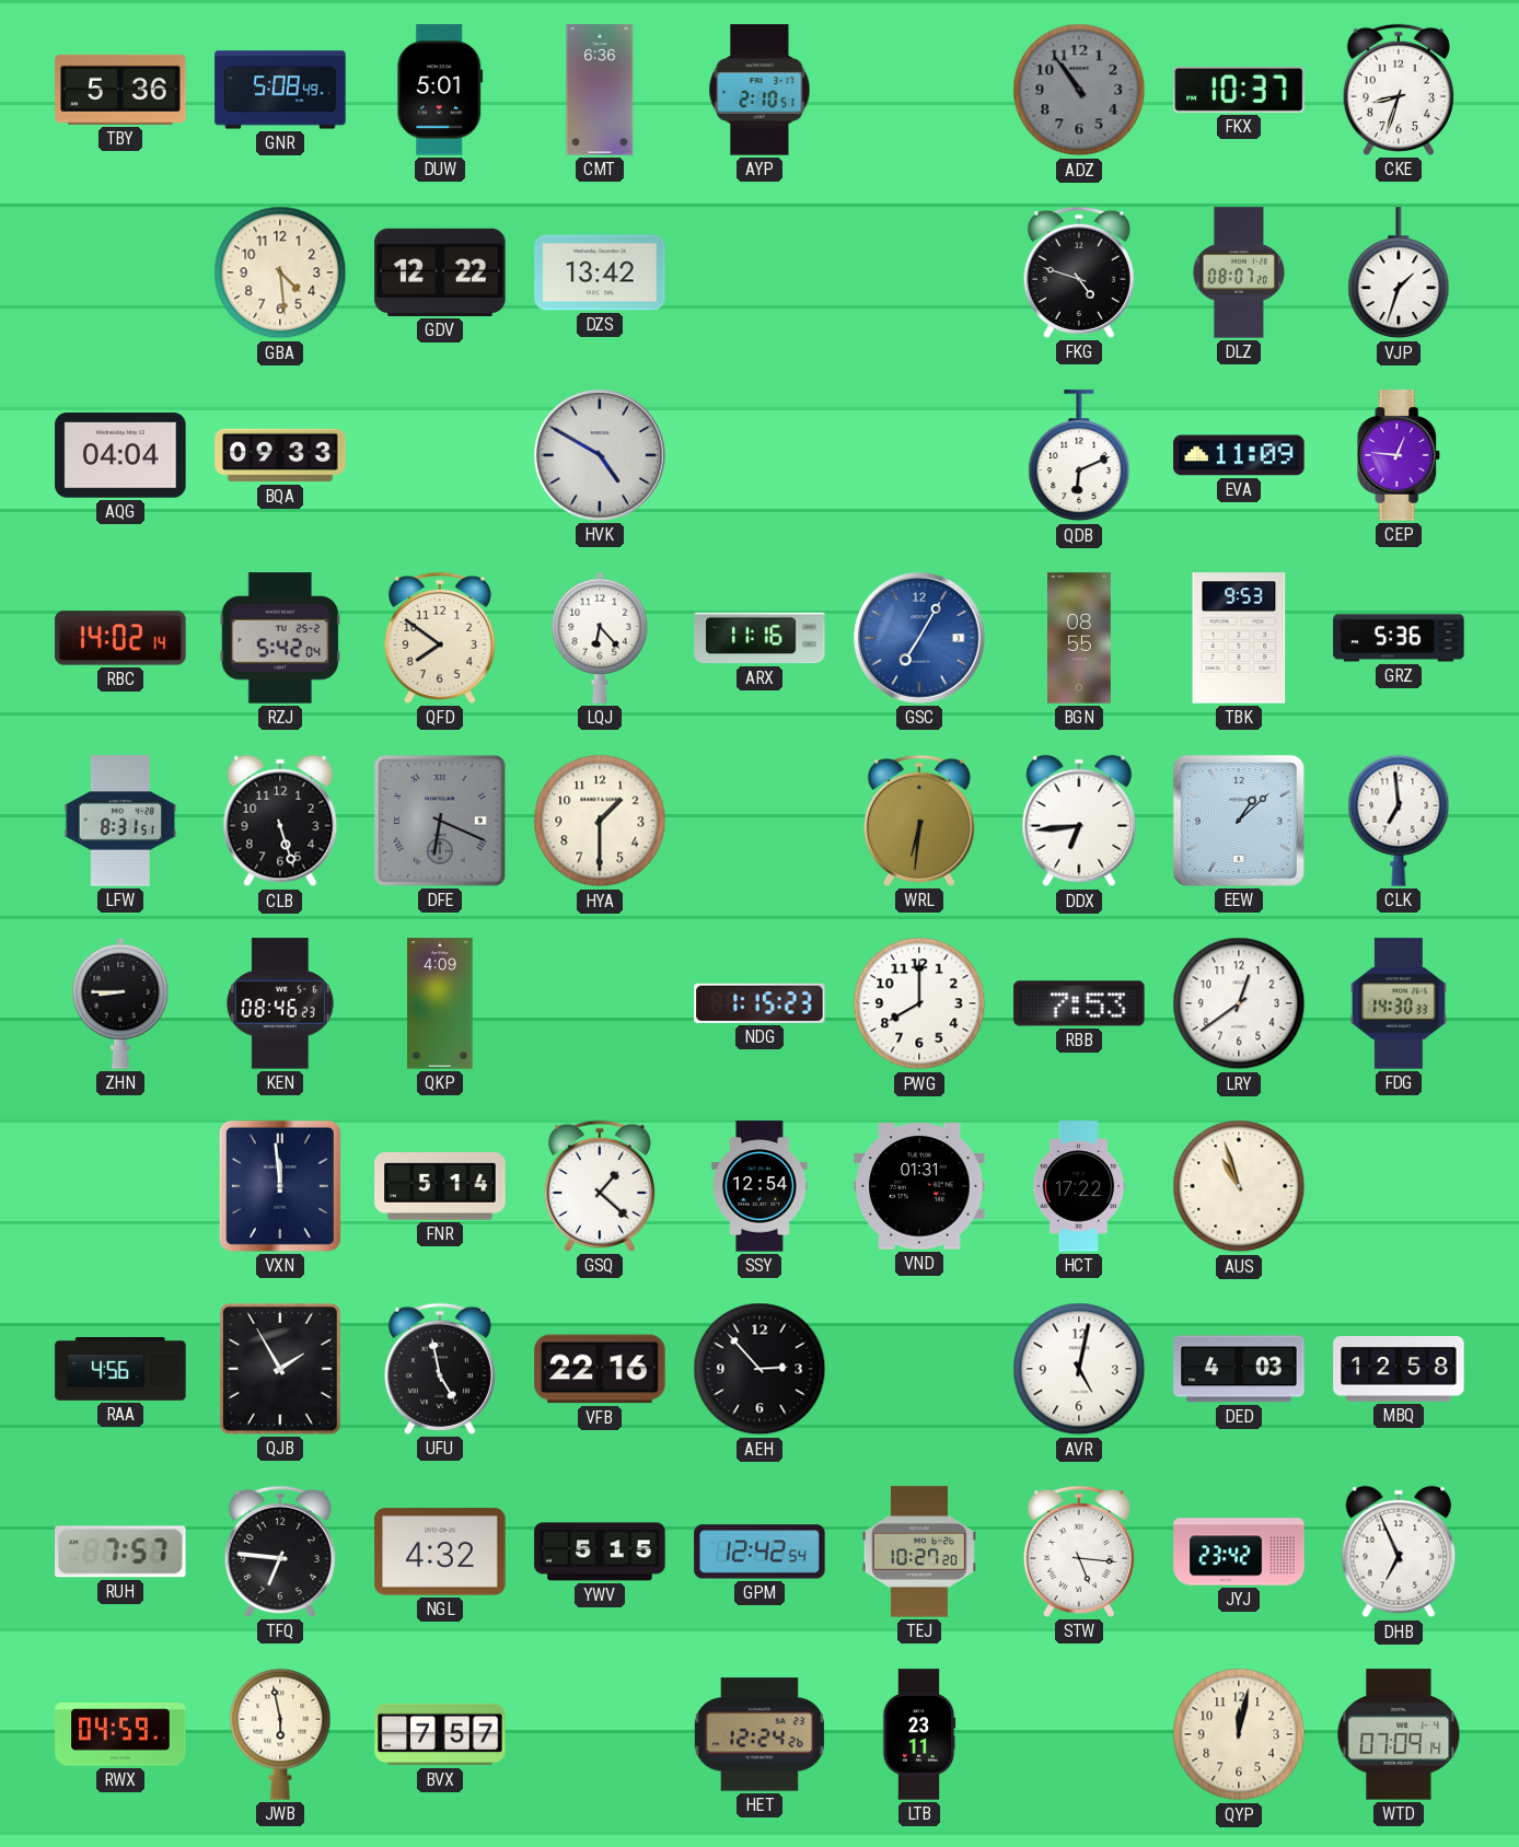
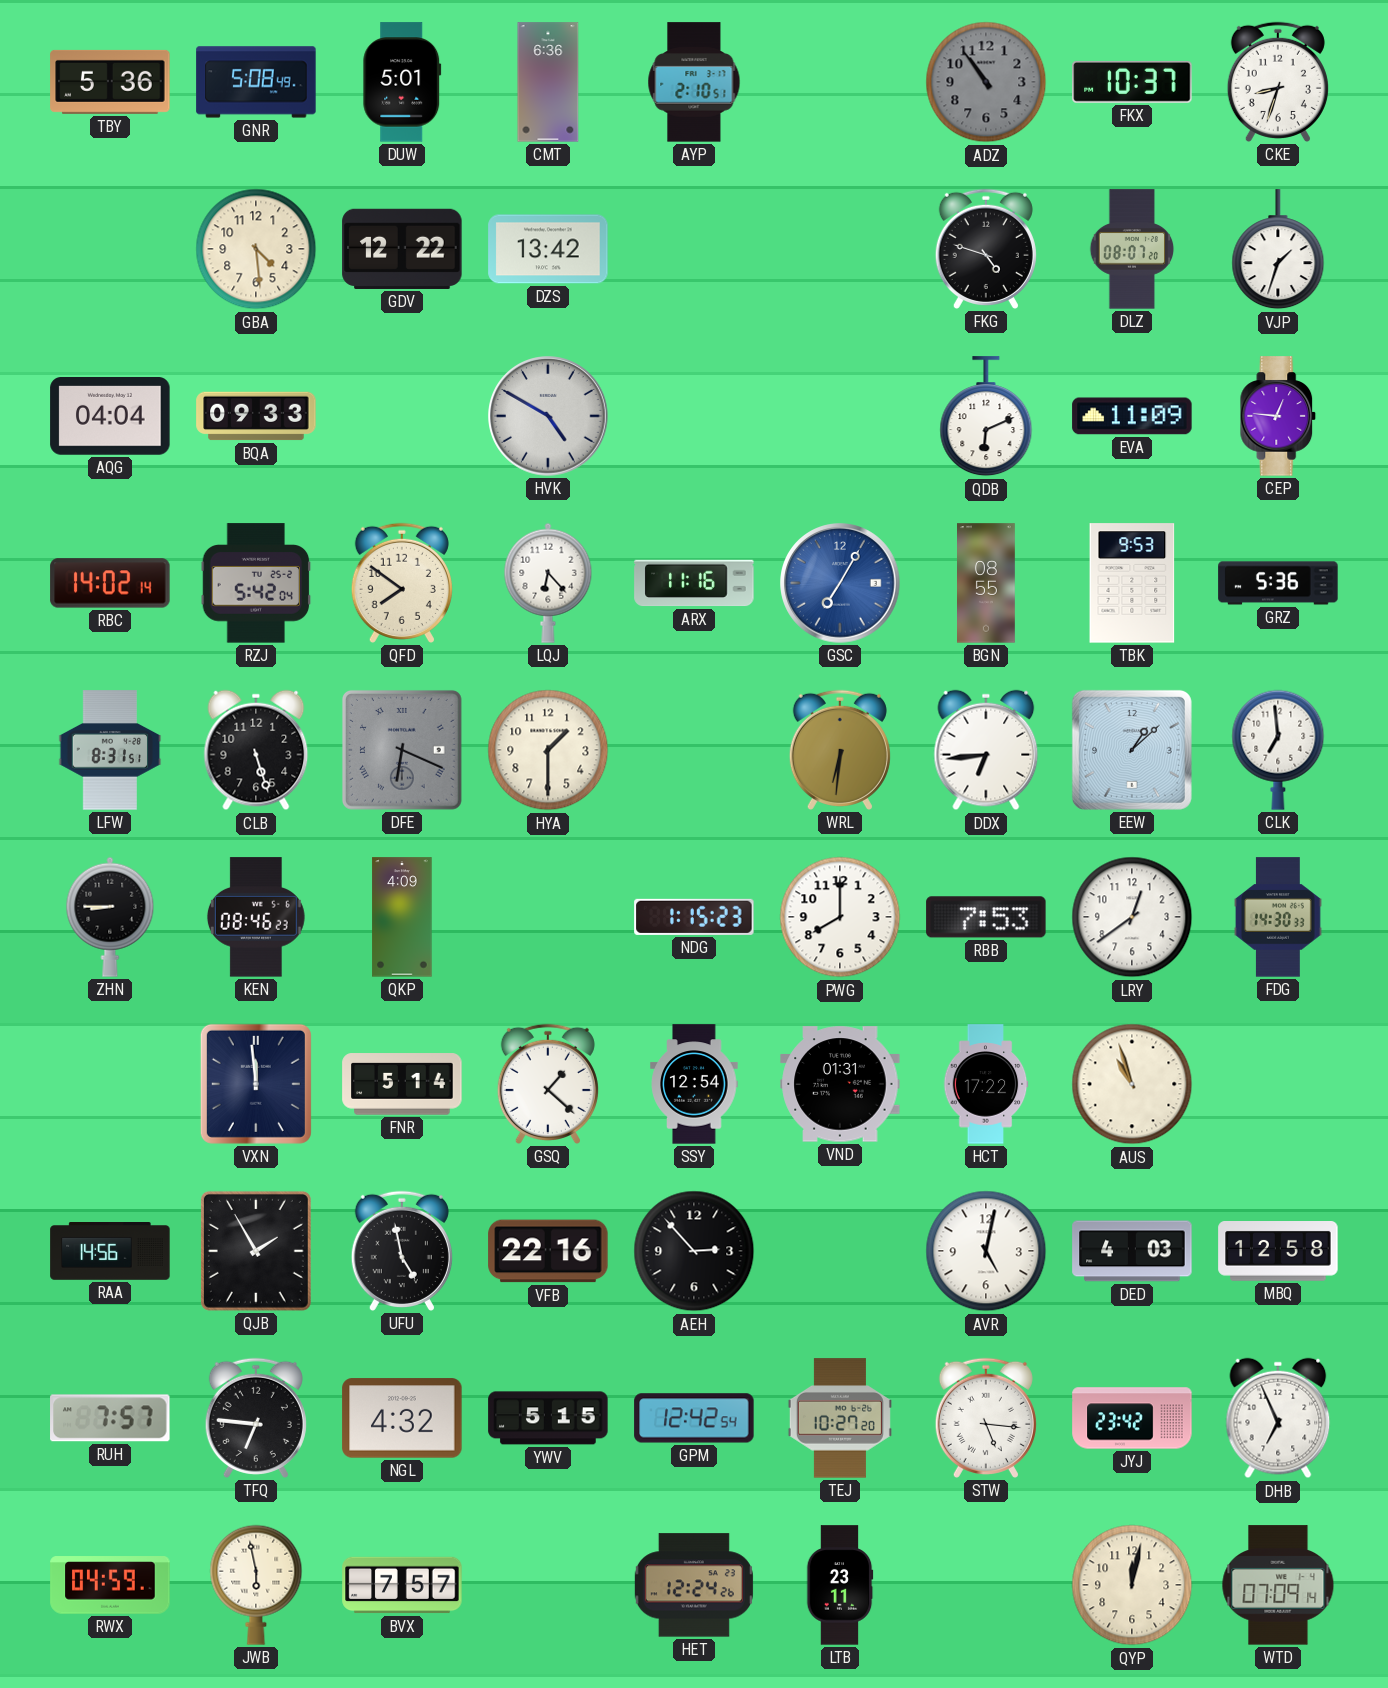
RAA: 4:56 -> 14:56 (110, 1252)
